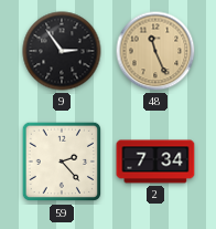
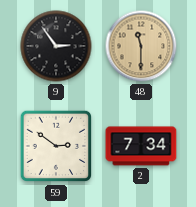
48: 11:26 -> 11:30 (141, 46)
59: 2:23 -> 2:51 (56, 146)
